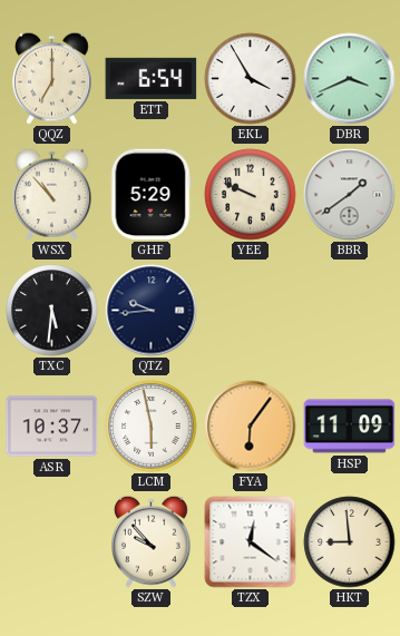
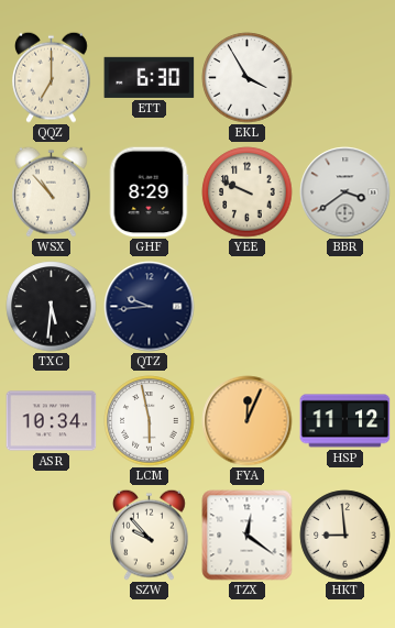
ETT: 6:54 -> 6:30 (150, 77)
DBR: 3:41 -> none (350, 79)
GHF: 5:29 -> 8:29 (149, 192)
BBR: 1:39 -> 3:39 (345, 192)
ASR: 10:37 -> 10:34 (52, 421)
FYA: 6:06 -> 12:04 (248, 421)
HSP: 11:09 -> 11:12 (345, 421)
